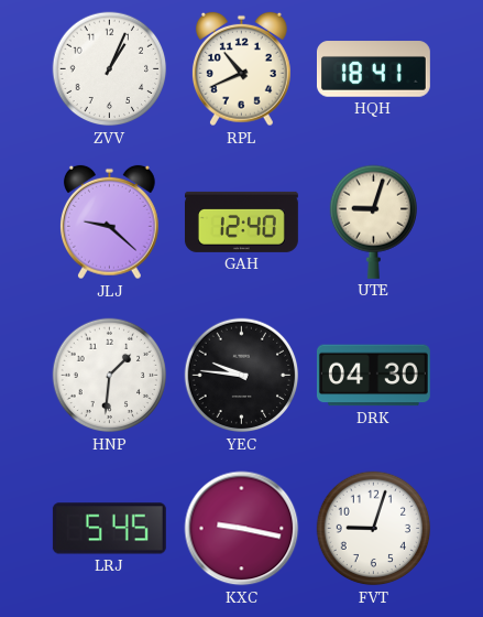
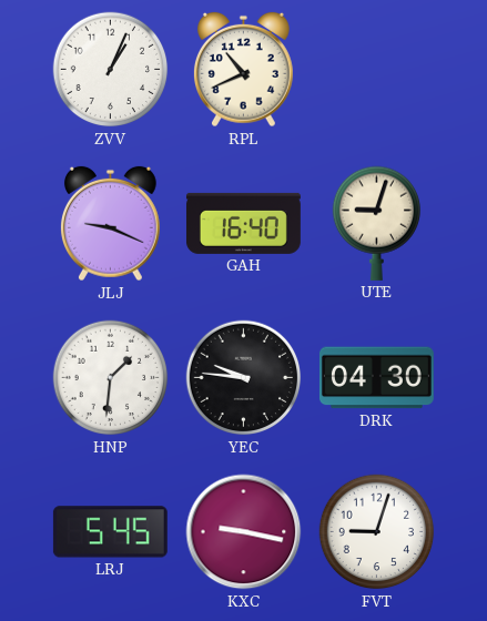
HQH: 18:41 -> none (373, 69)
JLJ: 9:22 -> 9:19 (110, 224)
GAH: 12:40 -> 16:40 (243, 223)
